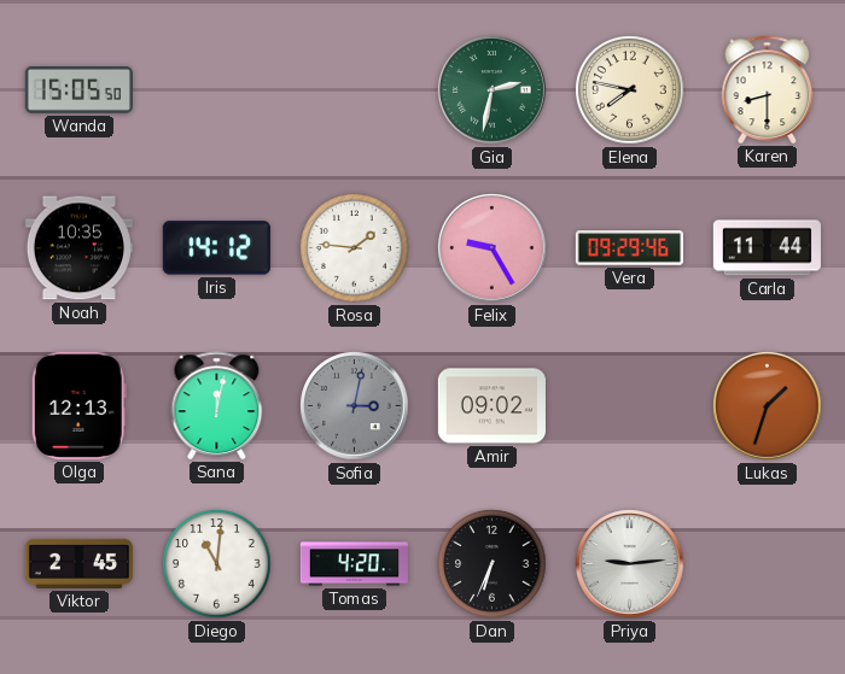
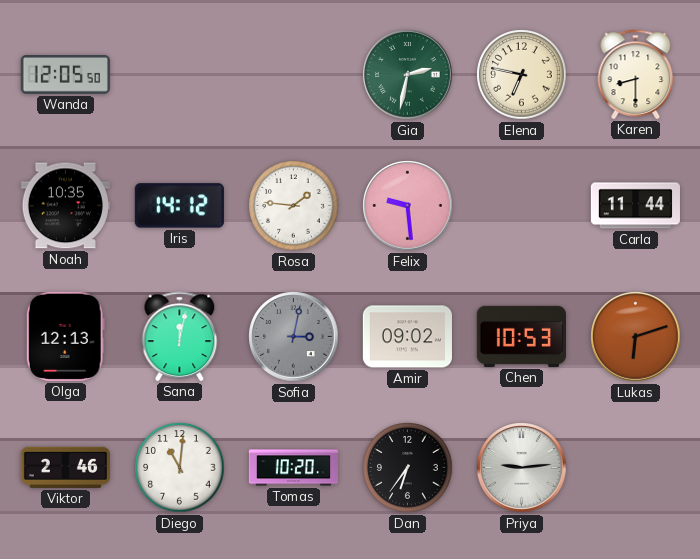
Wanda: 15:05 -> 12:05 (65, 75)
Elena: 7:47 -> 6:47 (522, 75)
Felix: 9:25 -> 9:29 (408, 206)
Vera: 09:29 -> none (629, 248)
Chen: none -> 10:53 (521, 336)
Lukas: 1:33 -> 6:12 (636, 337)
Viktor: 2:45 -> 2:46 (65, 467)
Tomas: 4:20 -> 10:20 (293, 468)
Dan: 6:34 -> 6:36 (408, 468)
